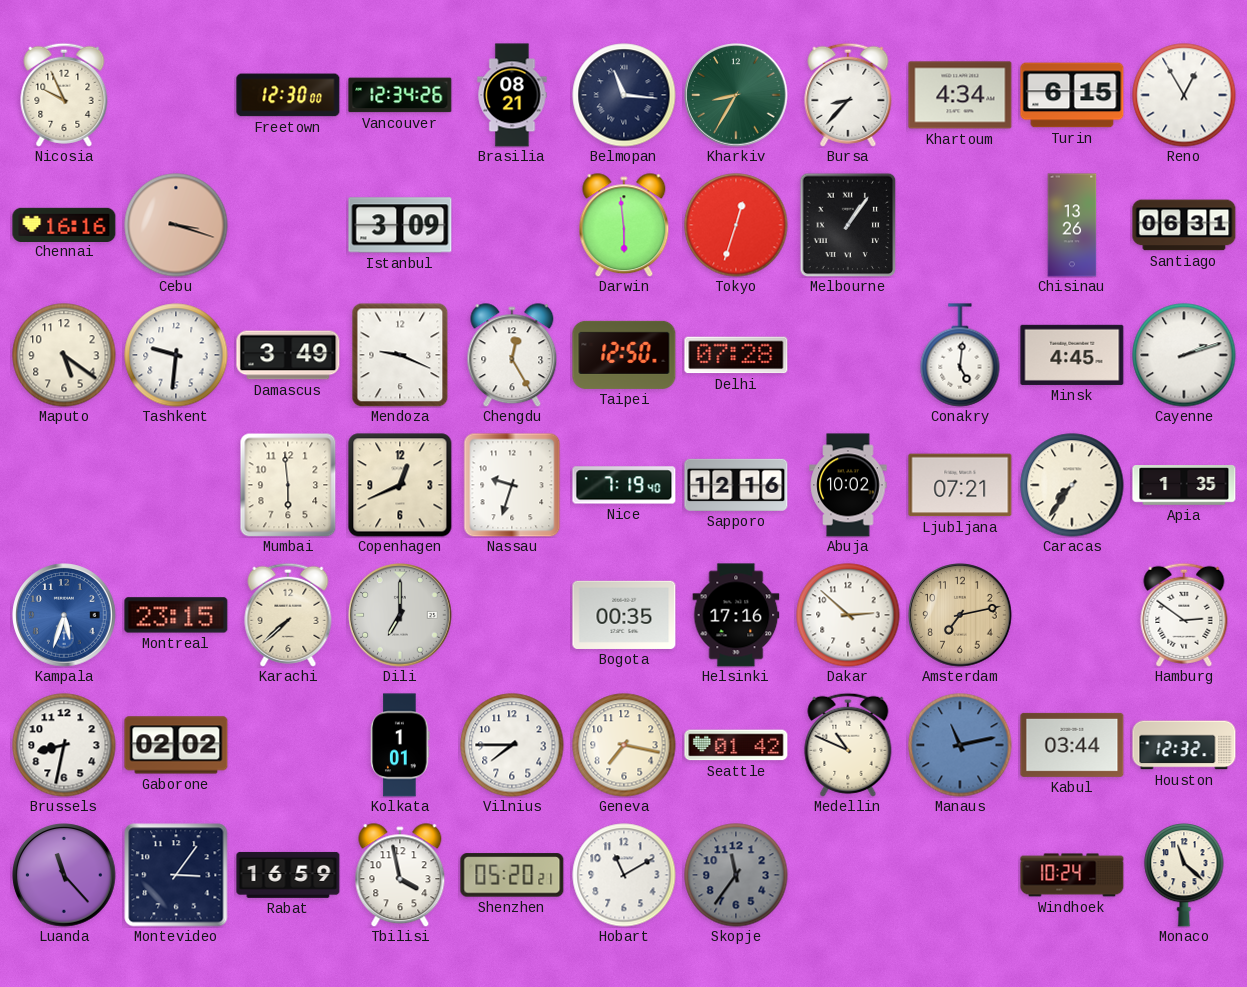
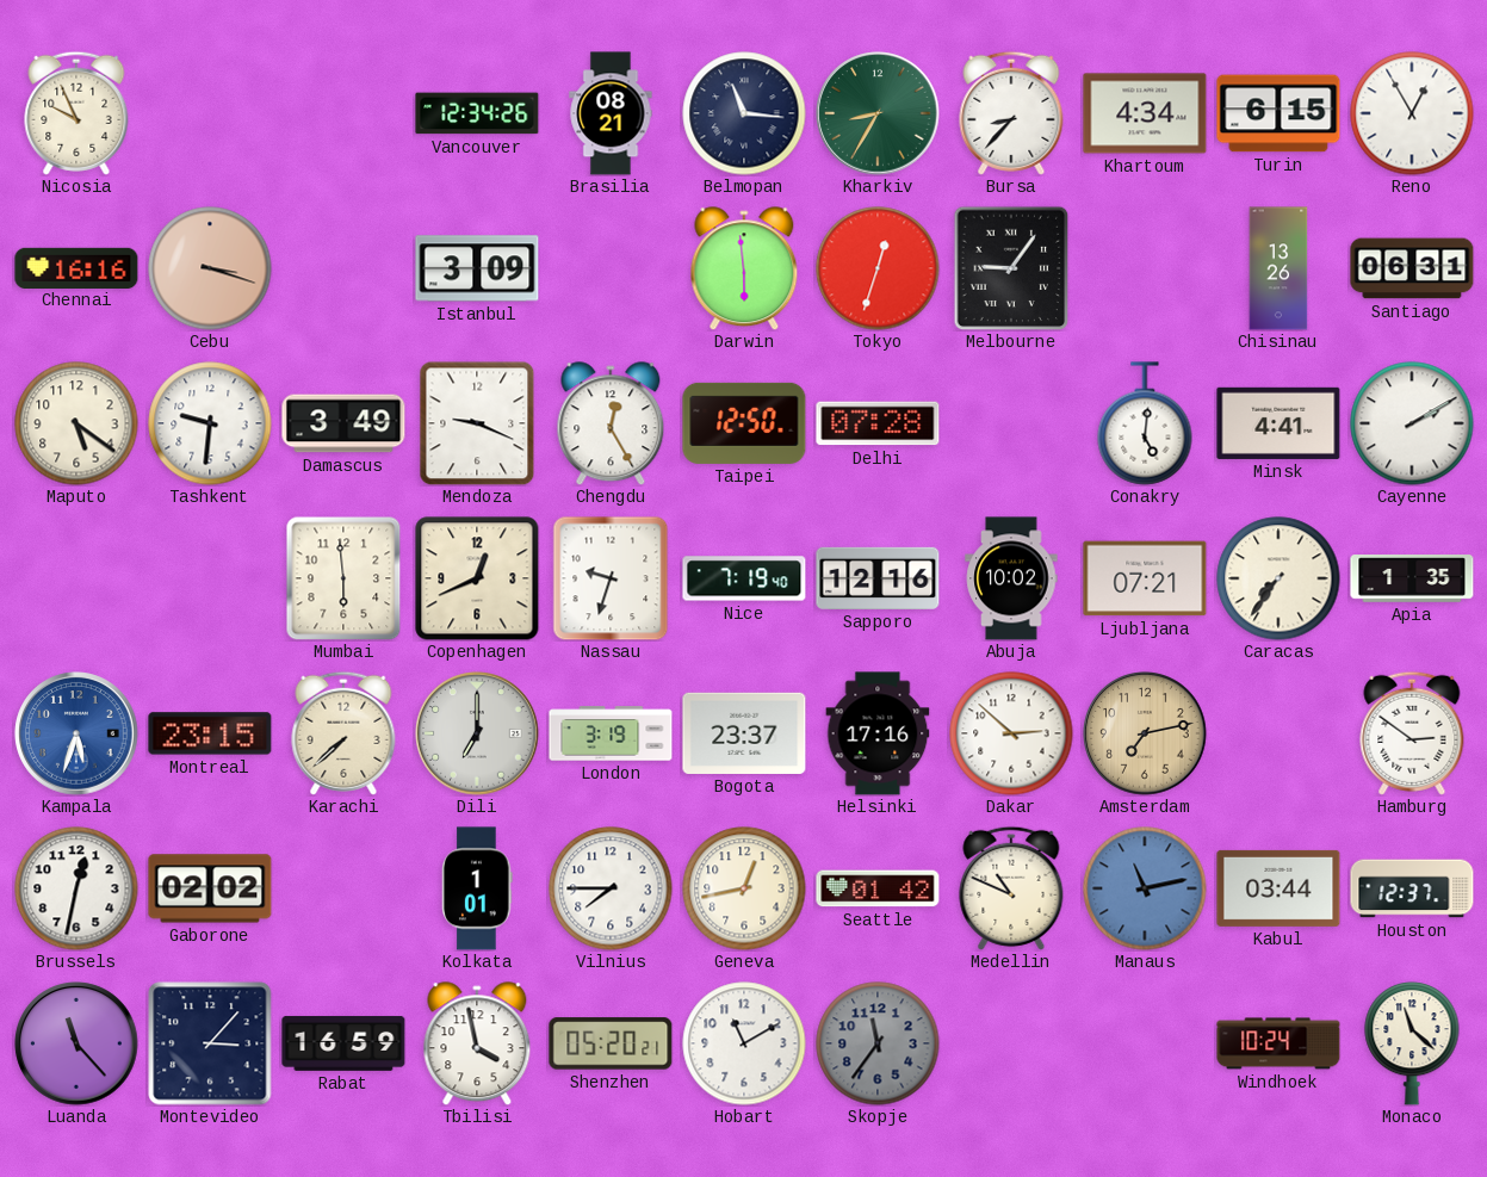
Freetown: 12:30 -> none (288, 95)
Melbourne: 1:06 -> 9:06 (1011, 268)
Minsk: 4:45 -> 4:41 (1278, 423)
Cayenne: 2:12 -> 2:10 (1412, 423)
London: none -> 3:19 (611, 733)
Bogota: 00:35 -> 23:37 (744, 733)
Brussels: 8:32 -> 12:32 (76, 888)
Geneva: 7:17 -> 12:43 (744, 888)
Houston: 12:32 -> 12:37 (1412, 888)
Montevideo: 3:06 -> 3:07 (210, 1043)
